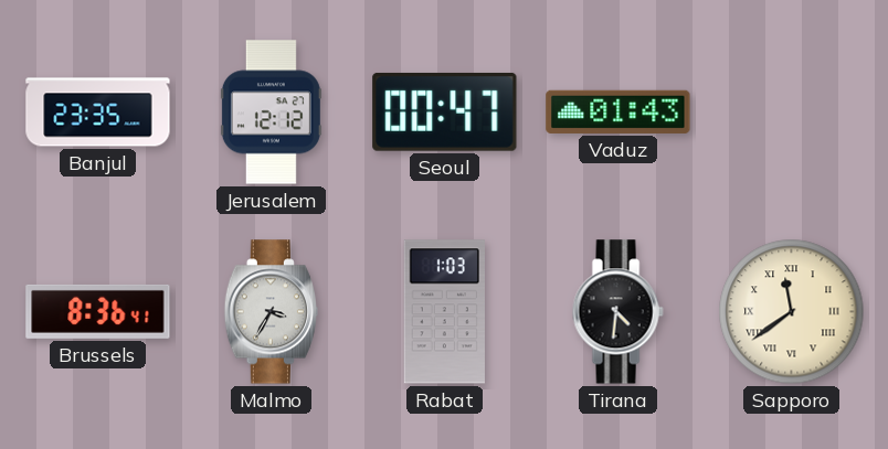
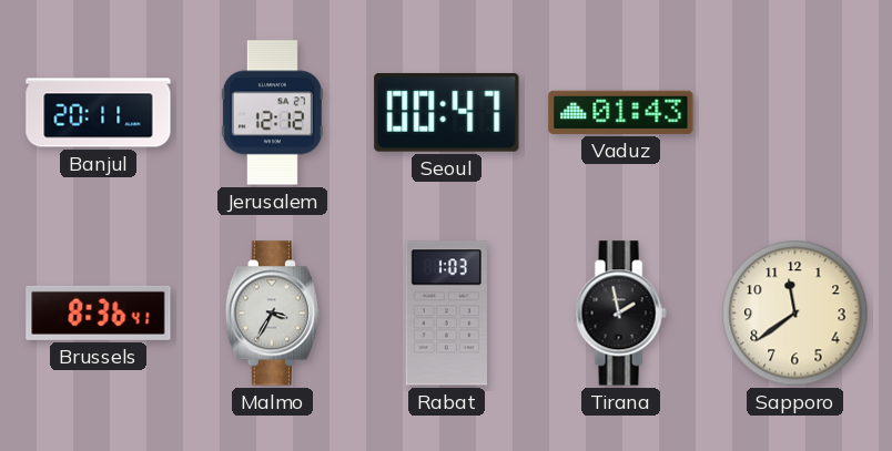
Banjul: 23:35 -> 20:11 (99, 113)
Tirana: 4:31 -> 1:58 (620, 314)
Sapporo numerals: Roman -> Arabic (795, 314)
